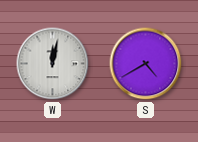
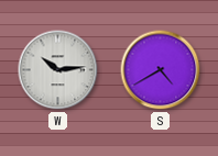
W: 12:02 -> 10:14 (58, 70)
